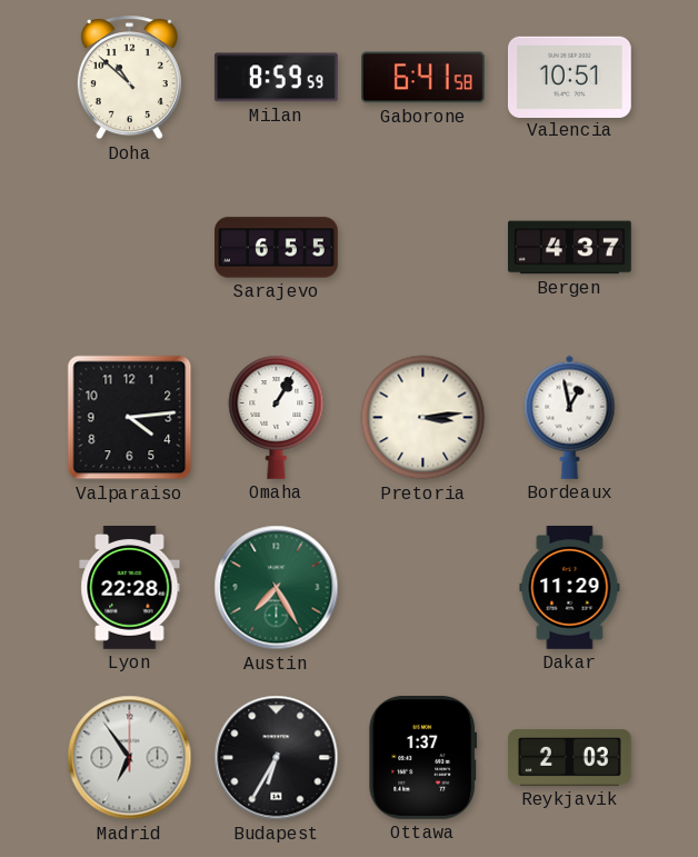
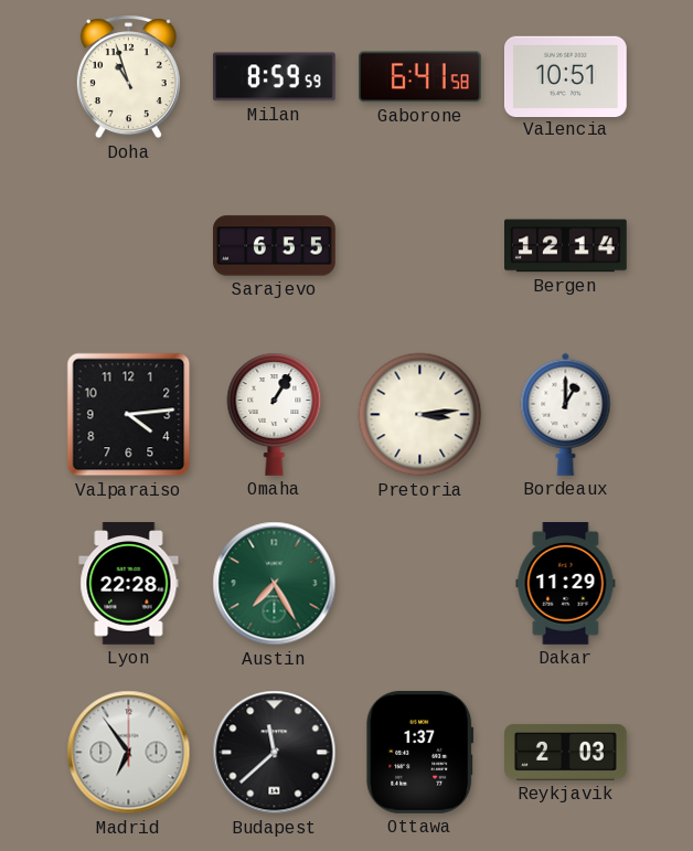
Doha: 10:52 -> 10:57 (128, 77)
Bergen: 4:37 -> 12:14 (566, 246)
Bordeaux: 12:58 -> 1:00 (566, 414)
Budapest: 6:35 -> 11:38 (275, 753)
